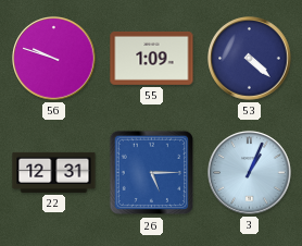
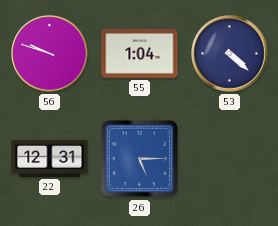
55: 1:09 -> 1:04 (140, 53)
3: 1:04 -> none (250, 173)
